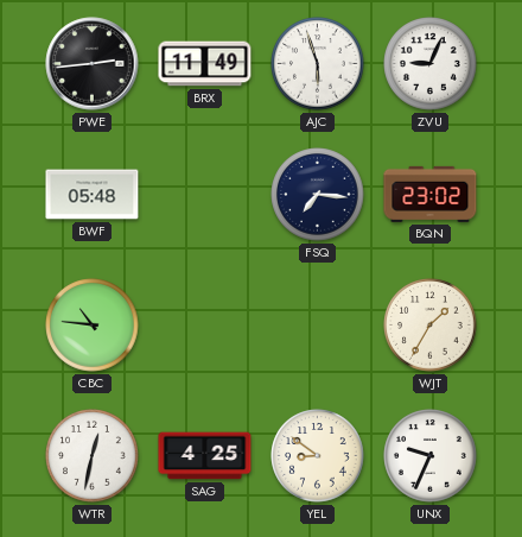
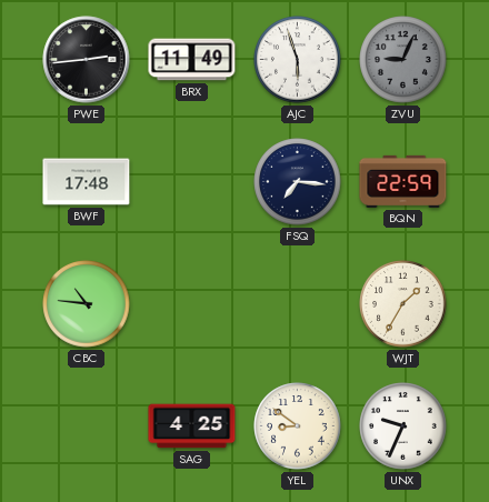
ZVU dial: white -> grey (403, 60)
BWF: 05:48 -> 17:48 (87, 182)
BQN: 23:02 -> 22:59 (403, 181)
WTR: 12:32 -> none (93, 456)
